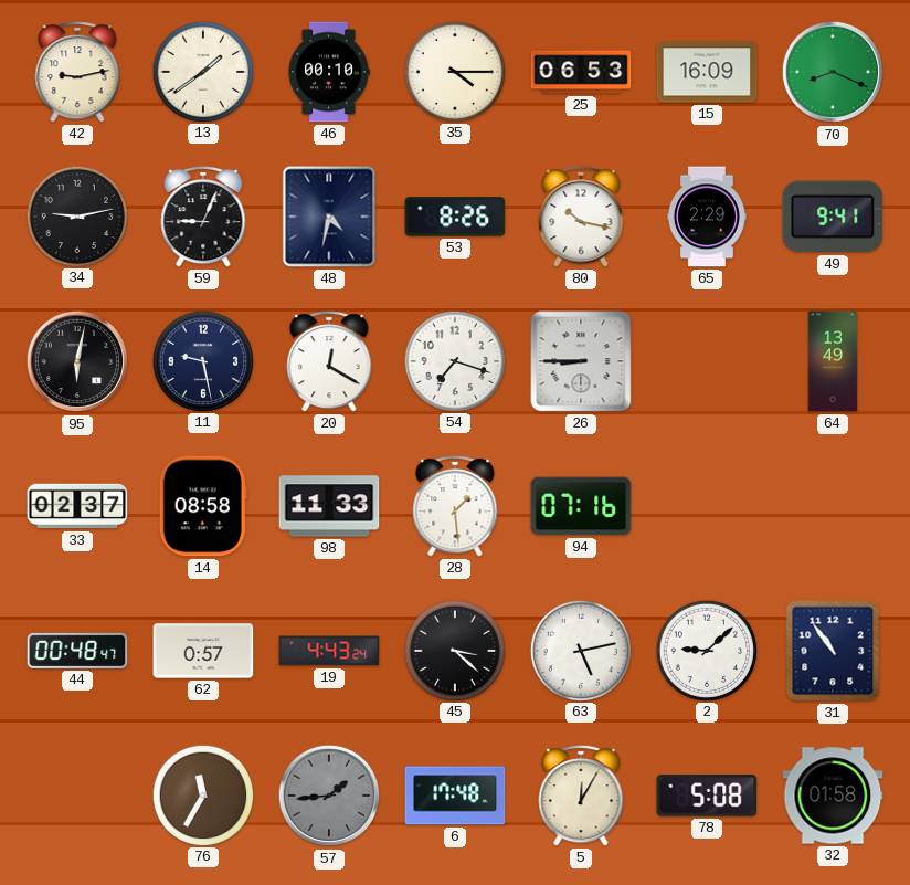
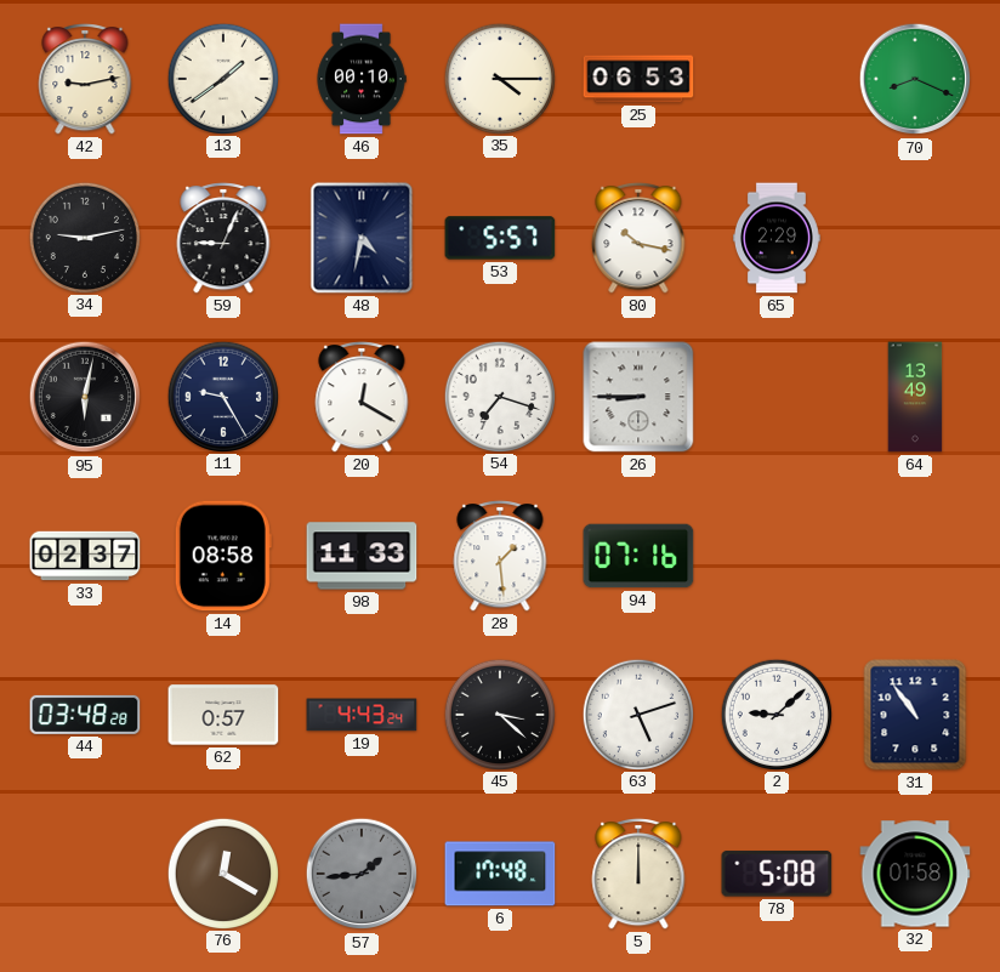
15: 16:09 -> none (707, 72)
53: 8:26 -> 5:57 (500, 238)
49: 9:41 -> none (833, 217)
11: 9:28 -> 9:25 (222, 396)
44: 00:48 -> 03:48 (85, 715)
63: 5:13 -> 5:12 (637, 714)
76: 11:35 -> 12:20 (222, 872)
5: 12:05 -> 12:00 (638, 875)
